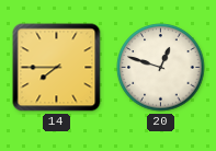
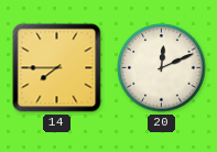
20: 12:48 -> 12:11 (162, 68)
